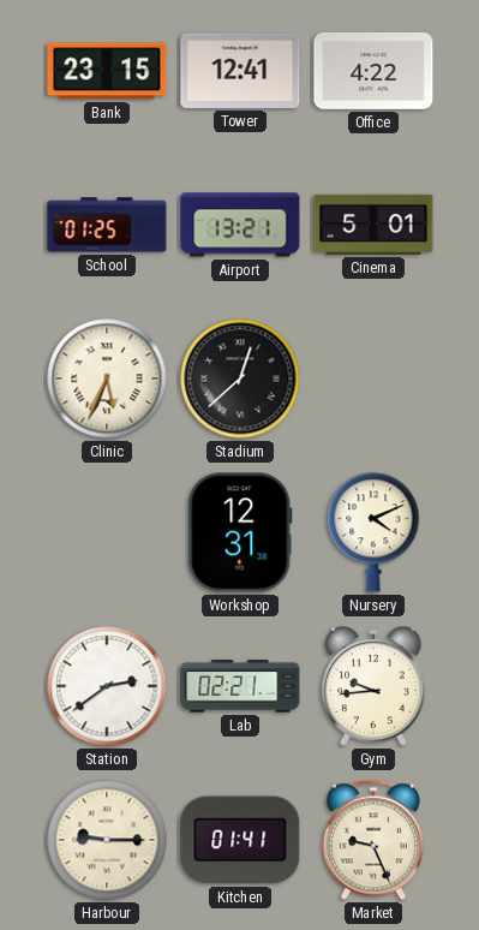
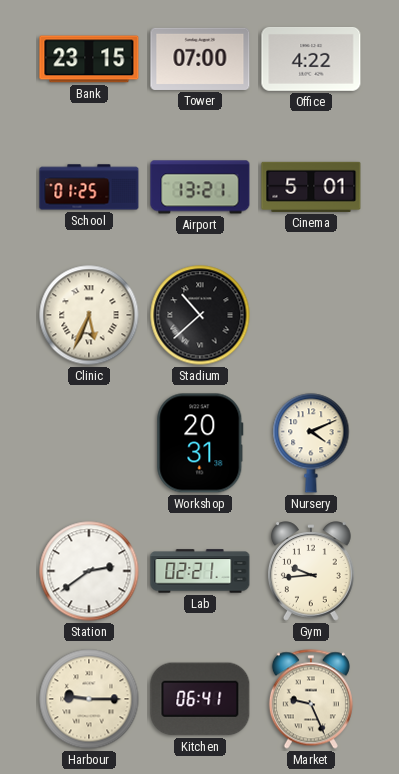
Tower: 12:41 -> 07:00 (200, 59)
Stadium: 12:38 -> 10:38 (200, 315)
Workshop: 12:31 -> 20:31 (200, 443)
Kitchen: 01:41 -> 06:41 (200, 699)
